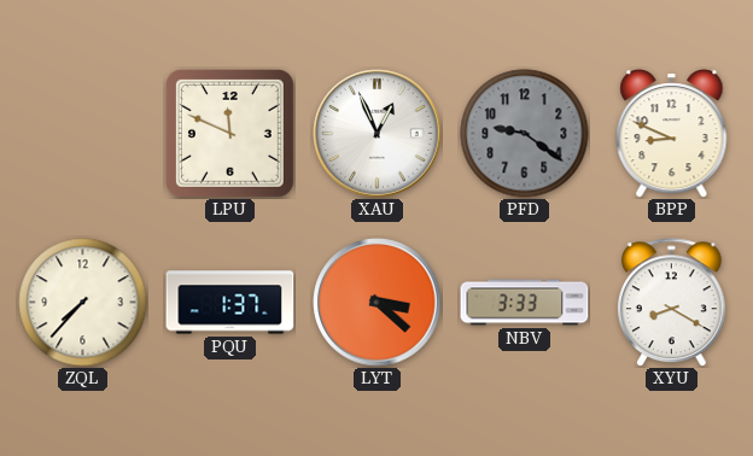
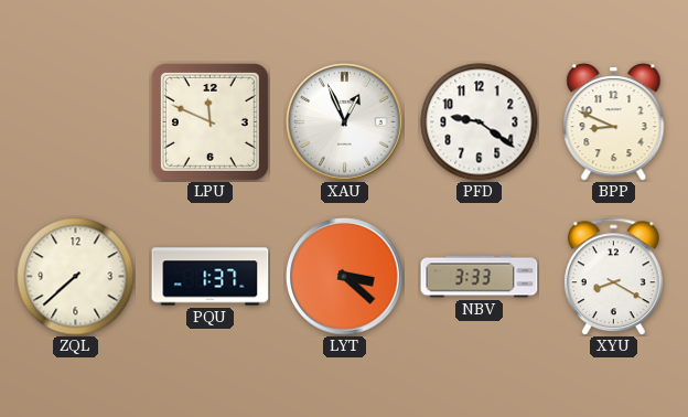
PFD dial: grey -> white (480, 122)
ZQL: 7:37 -> 7:38 (76, 277)
